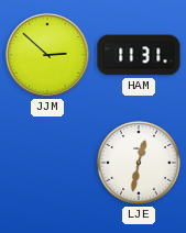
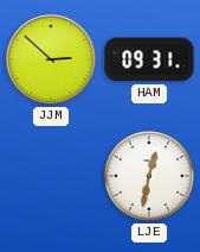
HAM: 11:31 -> 09:31 (149, 59)
